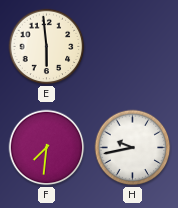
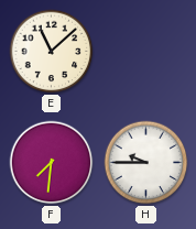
E: 5:59 -> 11:08 (52, 52)
H: 9:43 -> 9:45 (146, 163)
